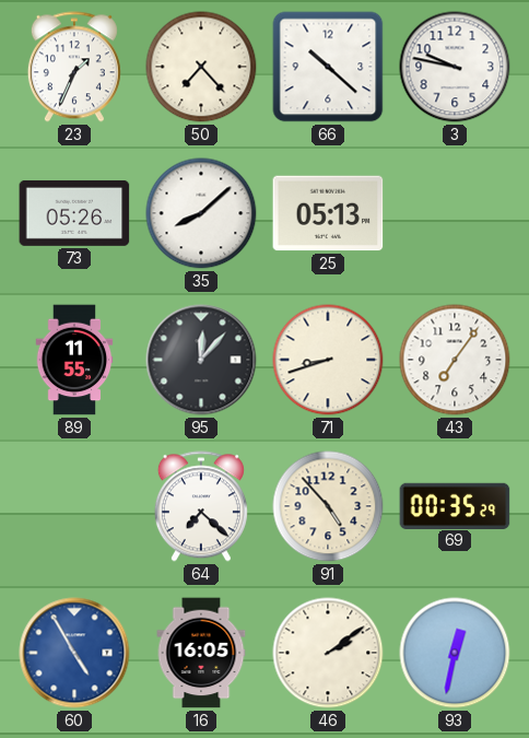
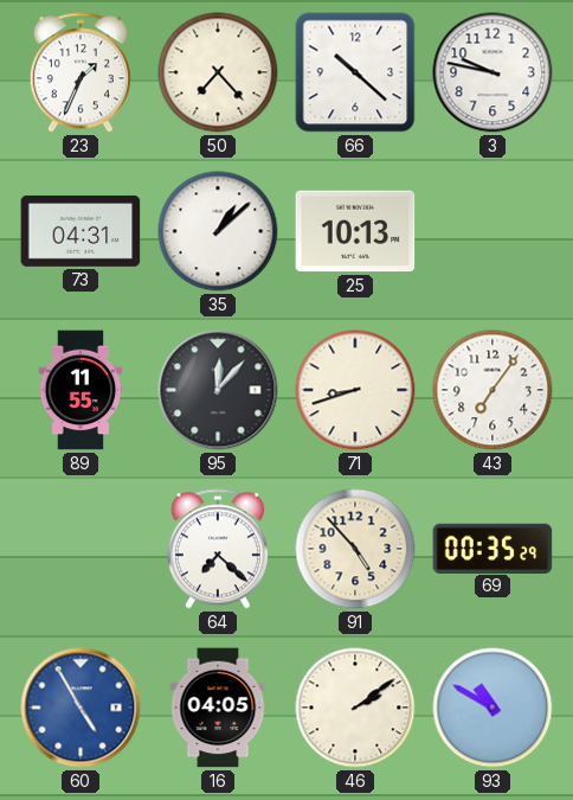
73: 05:26 -> 04:31 (81, 231)
35: 8:08 -> 1:08 (218, 231)
25: 05:13 -> 10:13 (355, 231)
16: 16:05 -> 04:05 (218, 708)
93: 12:32 -> 10:50 (492, 708)
